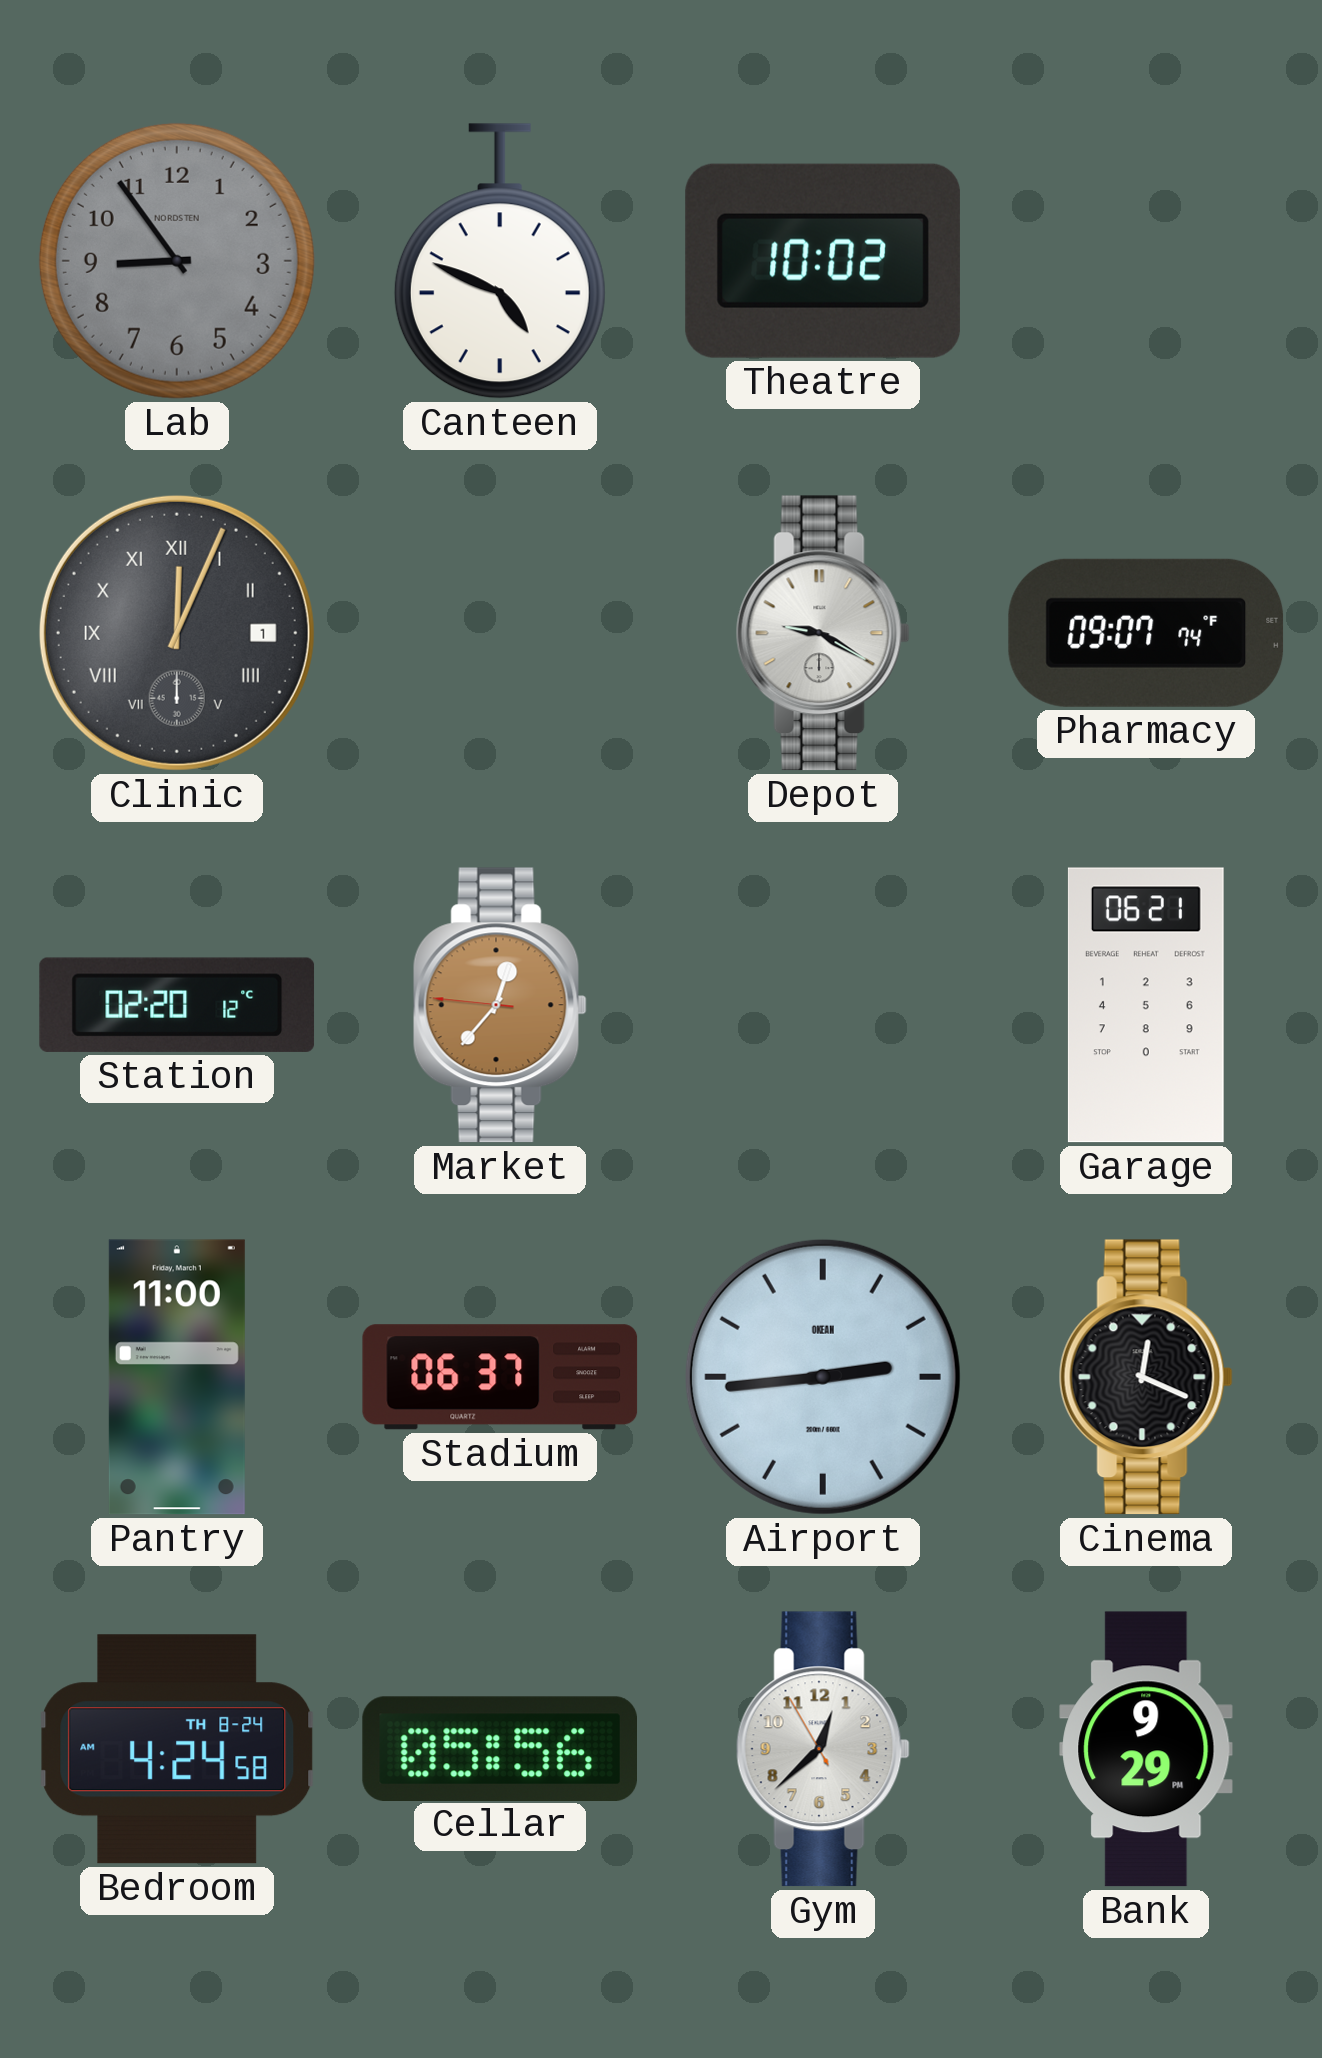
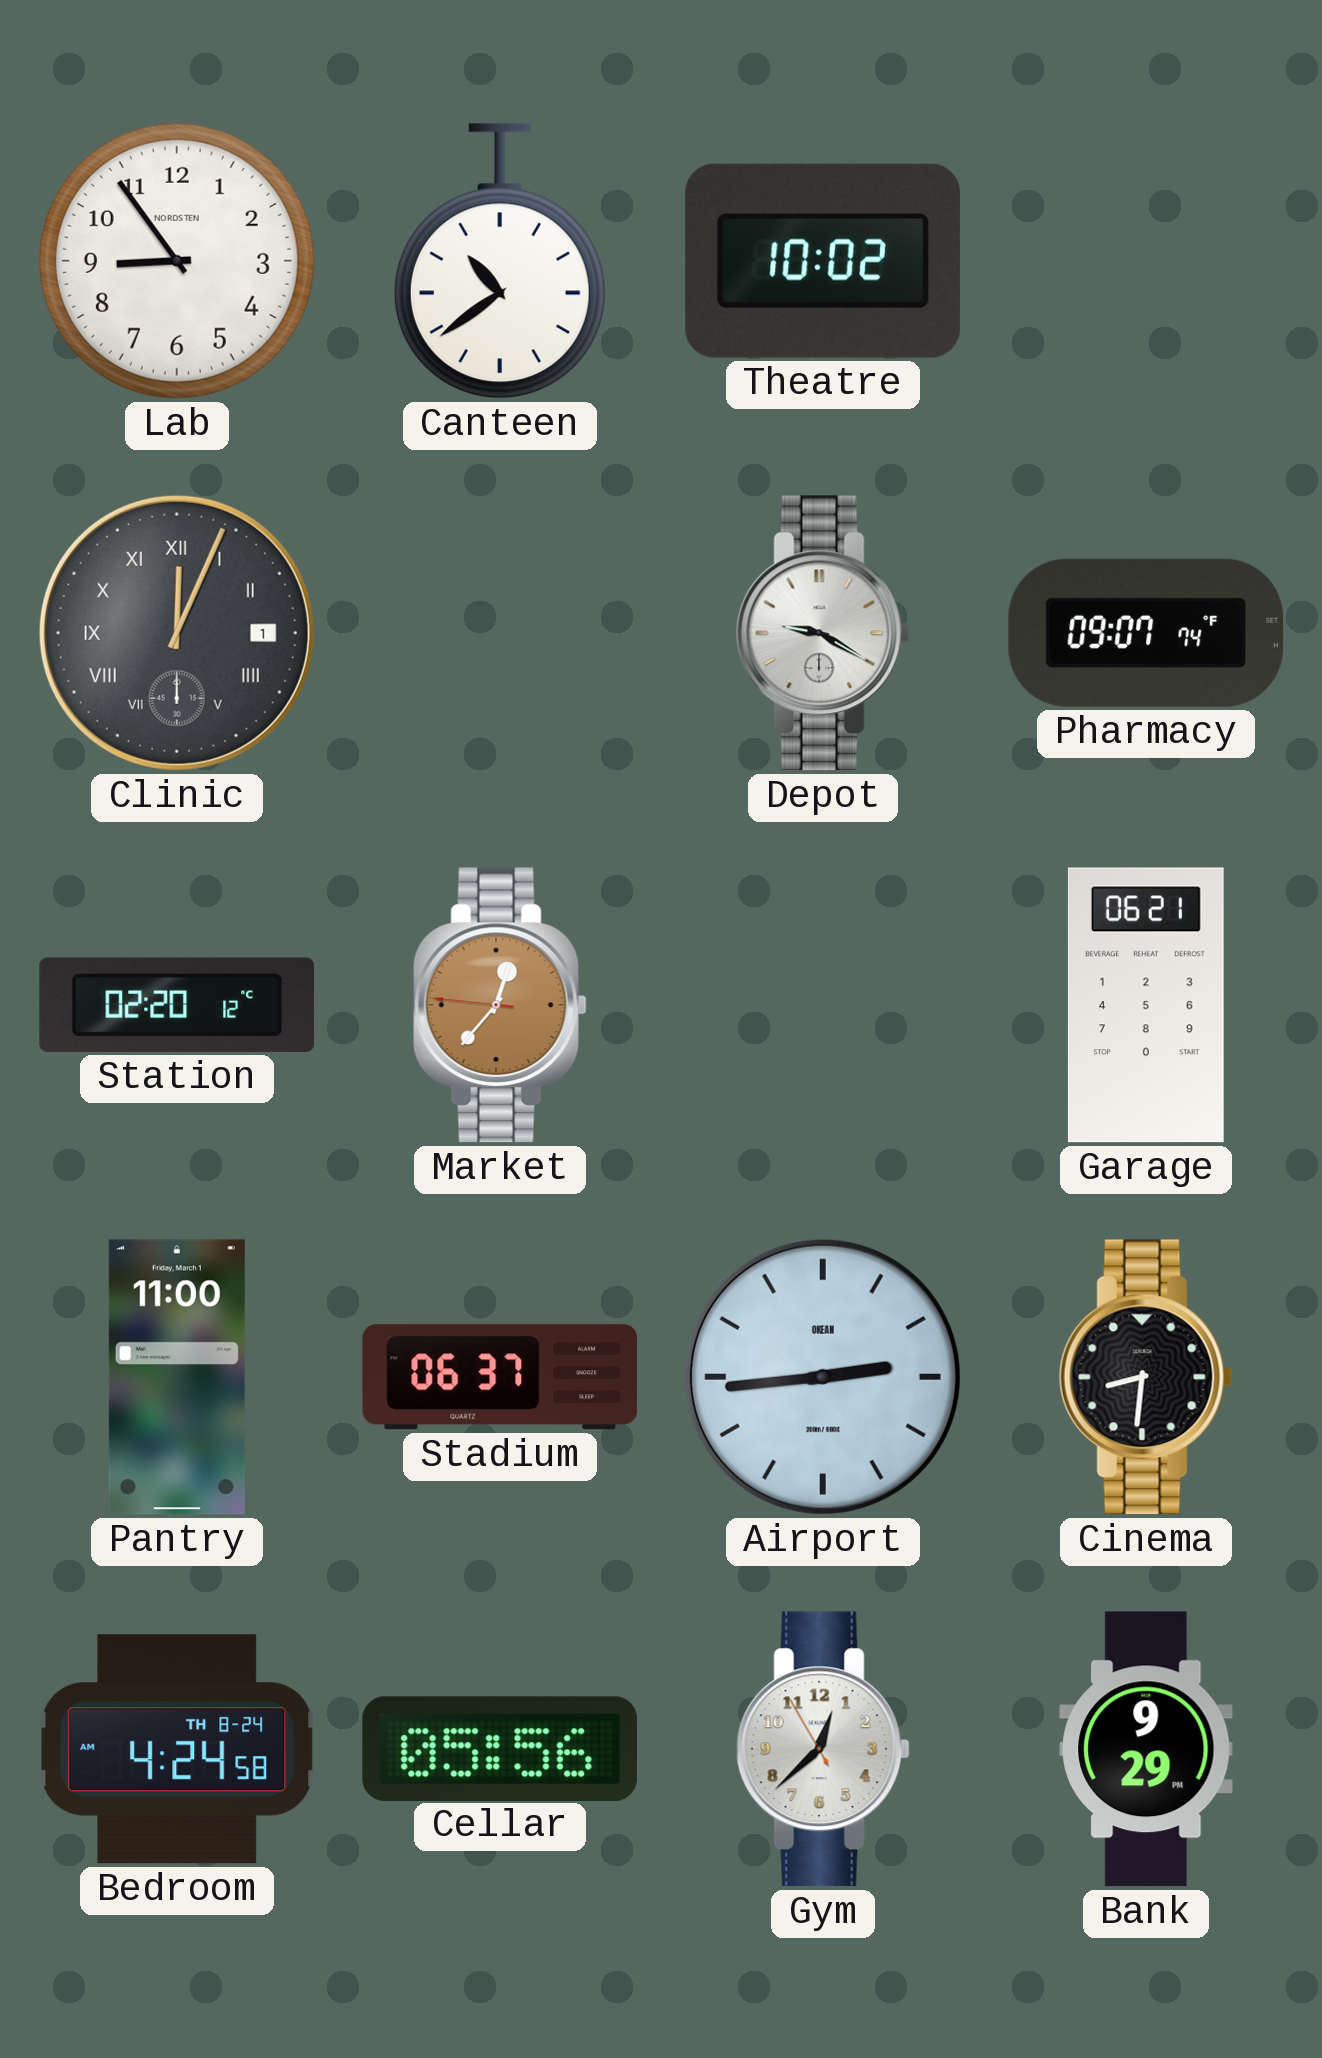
Lab dial: grey -> white (177, 261)
Canteen: 4:49 -> 10:39 (500, 261)
Cinema: 12:19 -> 8:31 (1146, 1377)
